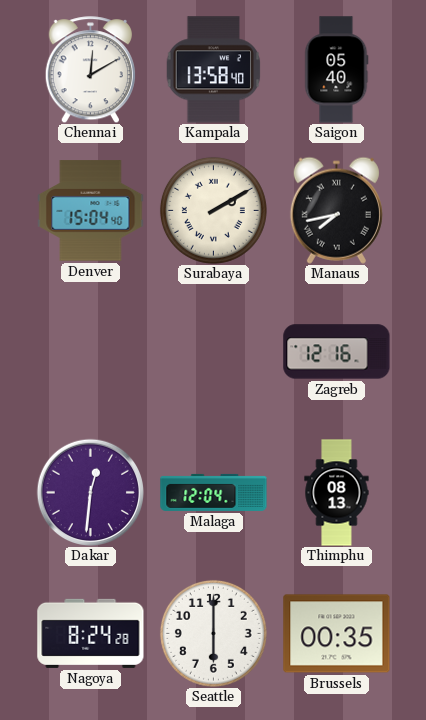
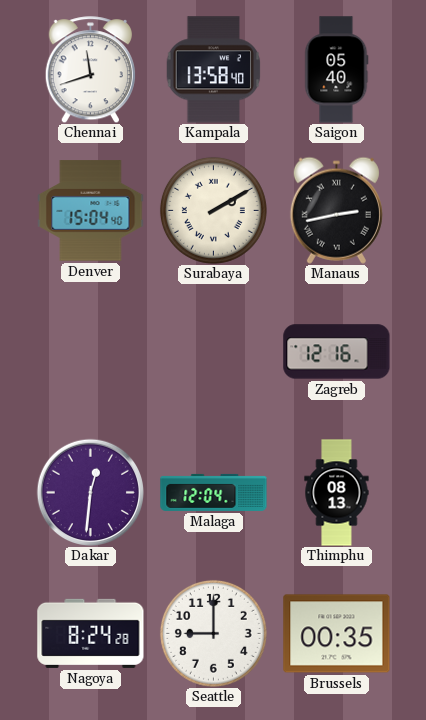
Chennai: 12:10 -> 11:42 (90, 70)
Manaus: 7:43 -> 2:43 (336, 210)
Seattle: 6:00 -> 9:00 (213, 633)
